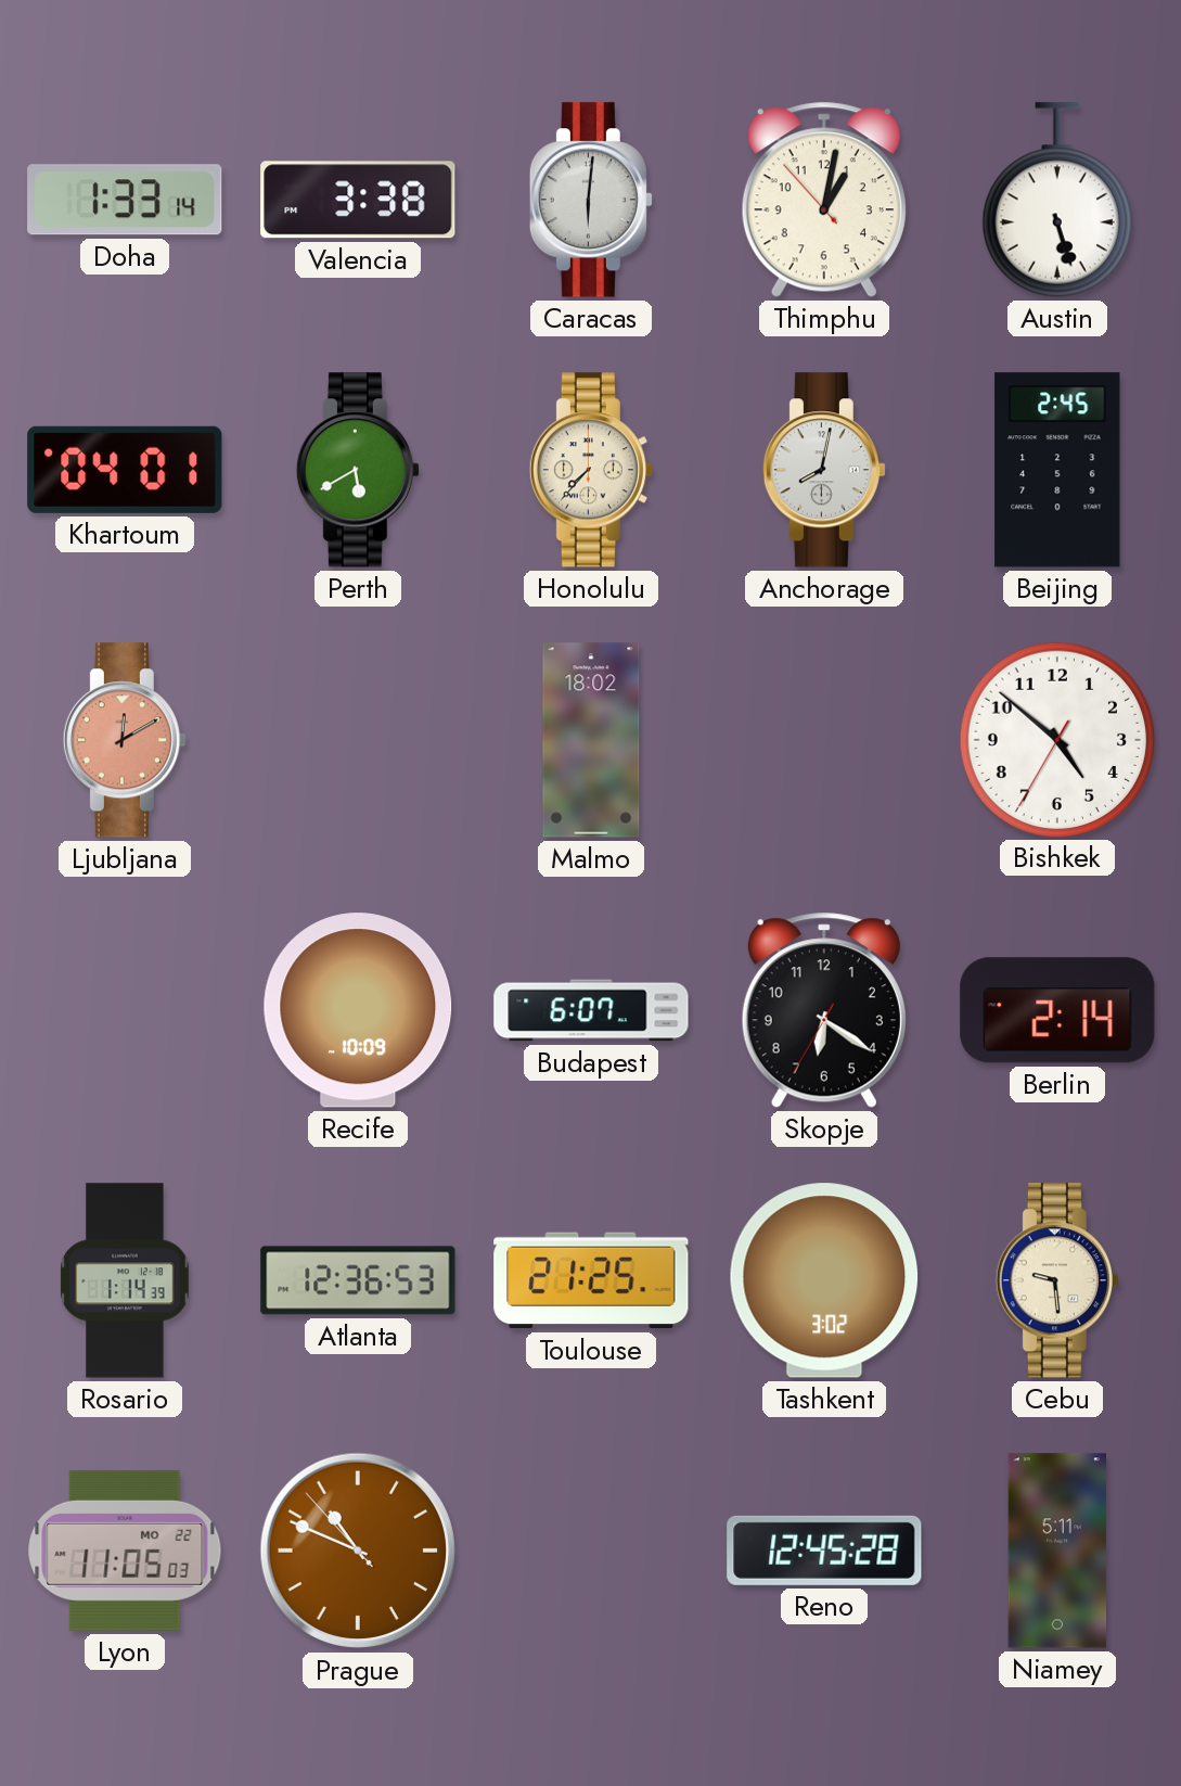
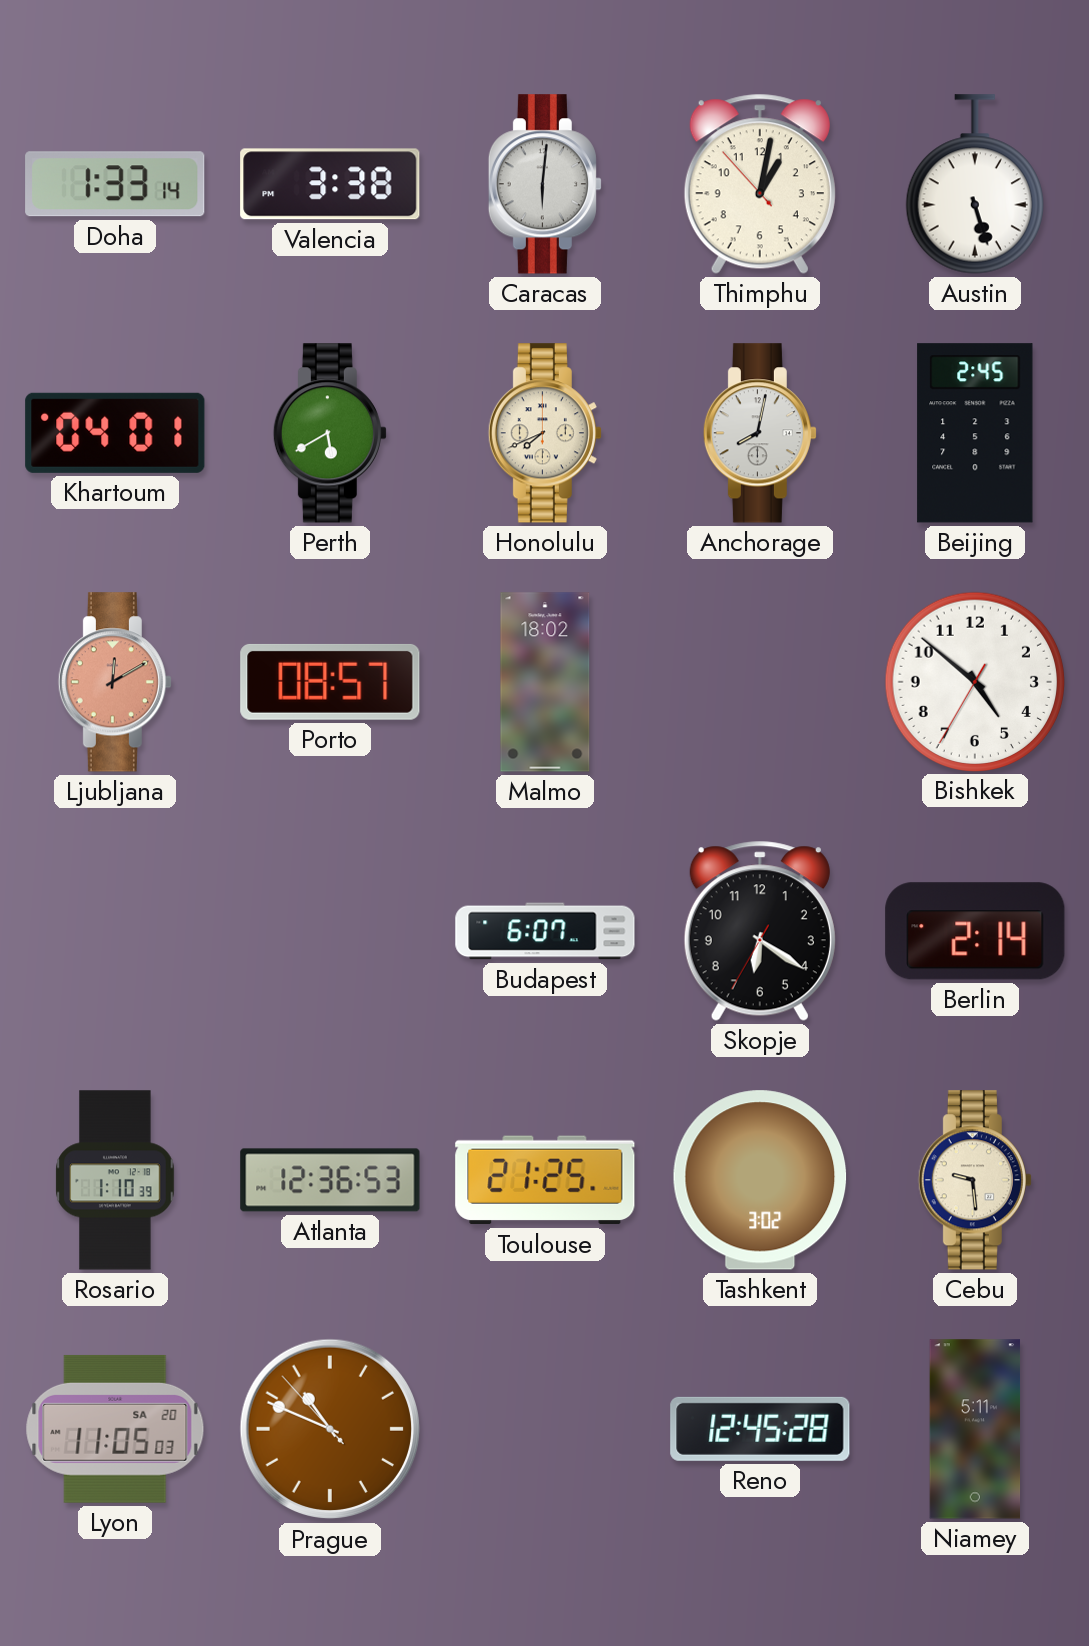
Honolulu: 7:37 -> 7:41 (545, 433)
Porto: none -> 08:57 (330, 682)
Recife: 10:09 -> none (358, 1010)
Rosario: 1:14 -> 1:10 (115, 1180)
Lyon date: MO 22 -> SA 20 (115, 1429)
